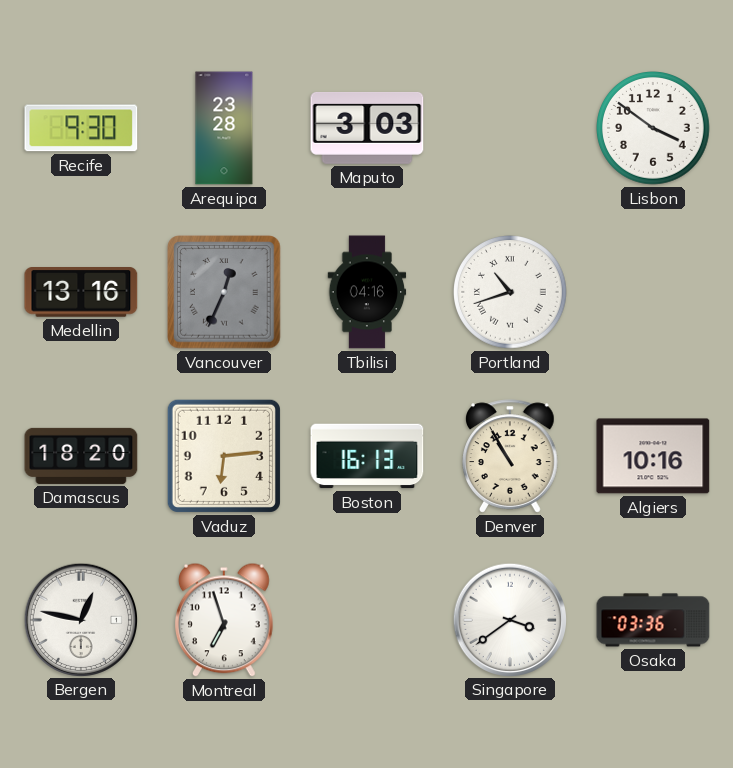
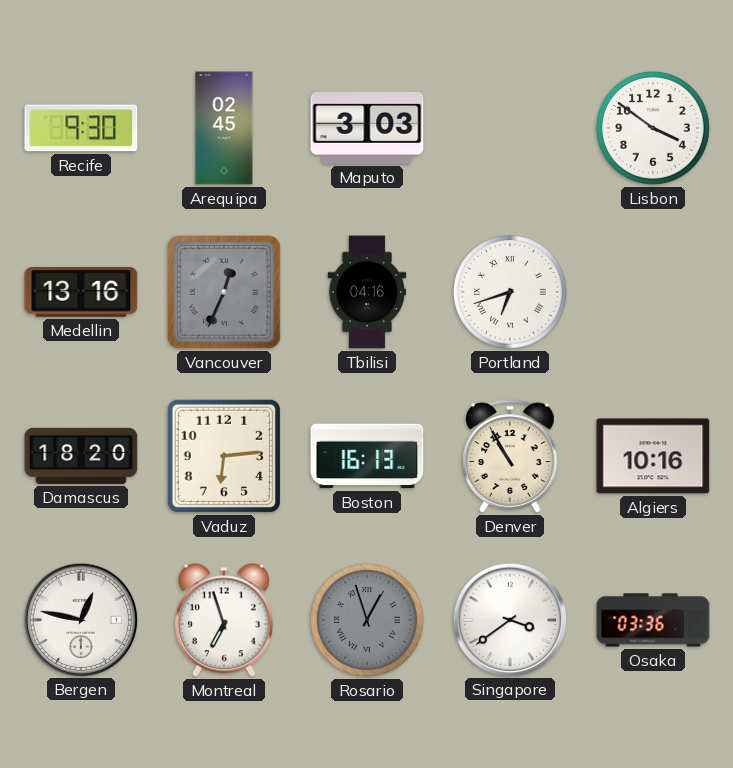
Arequipa: 23:28 -> 02:45 (224, 128)
Portland: 10:42 -> 6:42 (511, 293)
Rosario: none -> 12:57 (368, 621)
